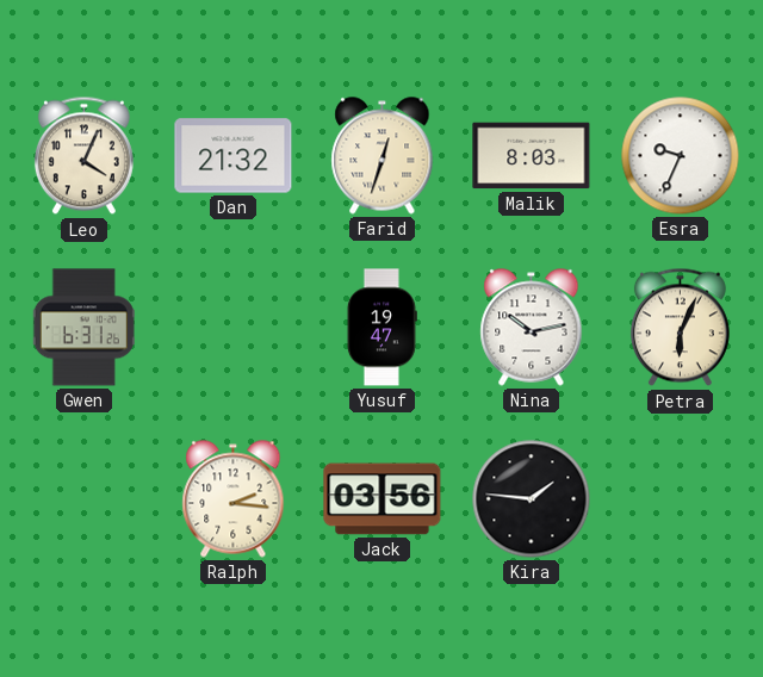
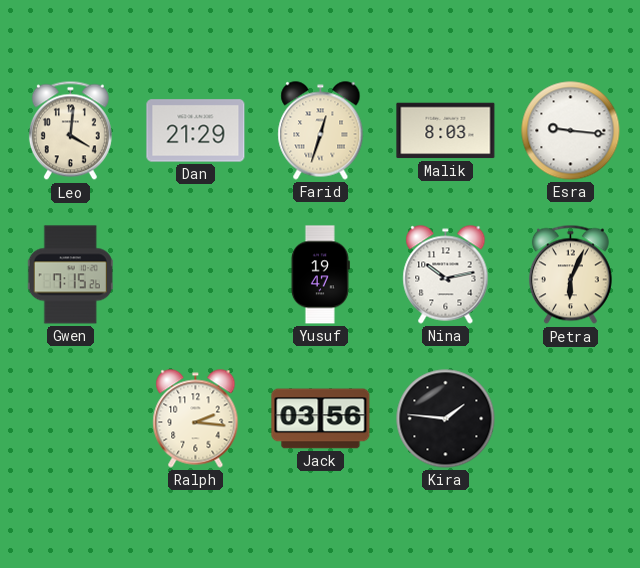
Leo: 4:04 -> 4:01 (70, 131)
Dan: 21:32 -> 21:29 (196, 131)
Esra: 9:34 -> 9:16 (571, 131)
Gwen: 6:31 -> 7:15 (70, 275)
